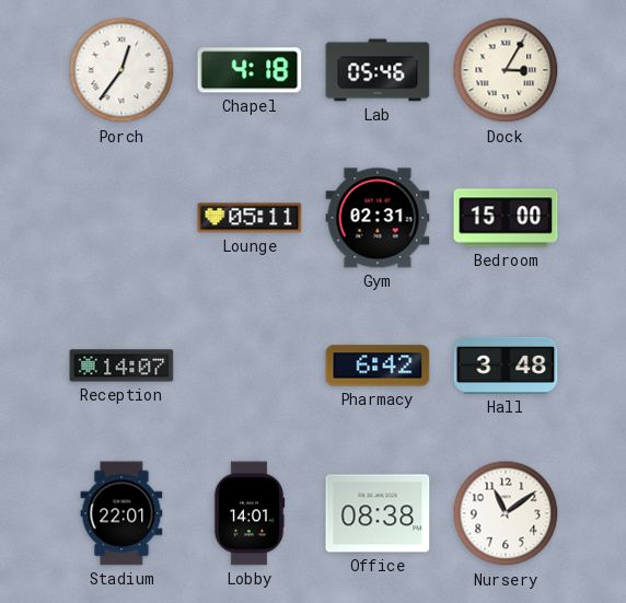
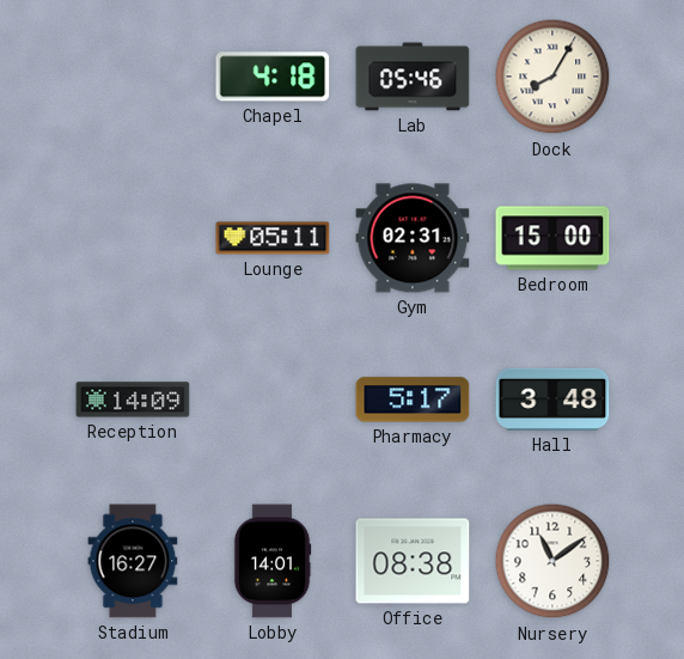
Porch: 12:36 -> none (121, 70)
Dock: 3:05 -> 8:05 (552, 77)
Reception: 14:07 -> 14:09 (133, 399)
Pharmacy: 6:42 -> 5:17 (413, 399)
Stadium: 22:01 -> 16:27 (133, 561)
